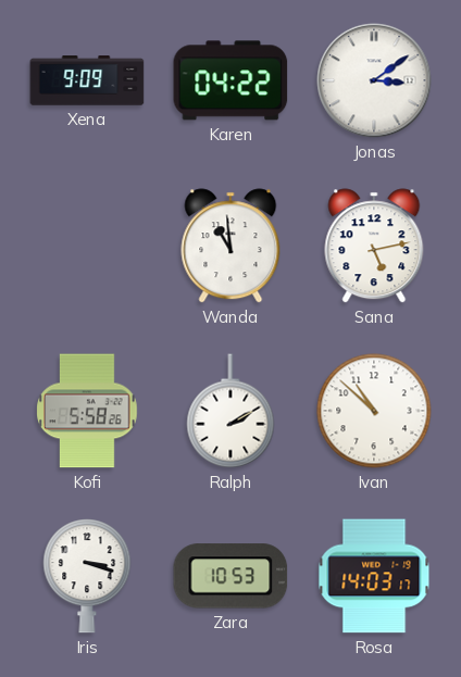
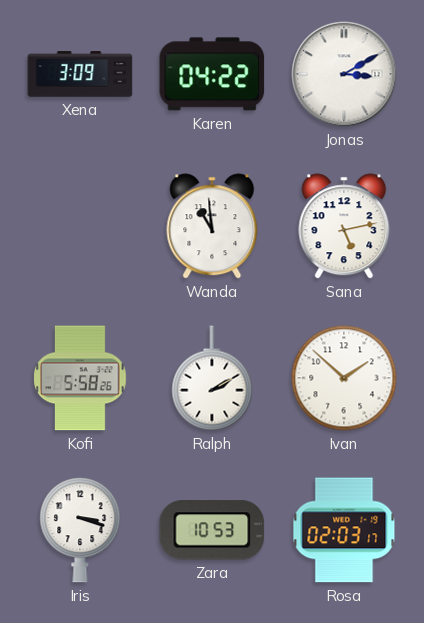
Xena: 9:09 -> 3:09 (80, 74)
Jonas: 3:09 -> 3:10 (344, 74)
Ivan: 10:52 -> 1:52 (344, 378)
Rosa: 14:03 -> 02:03 (344, 530)
